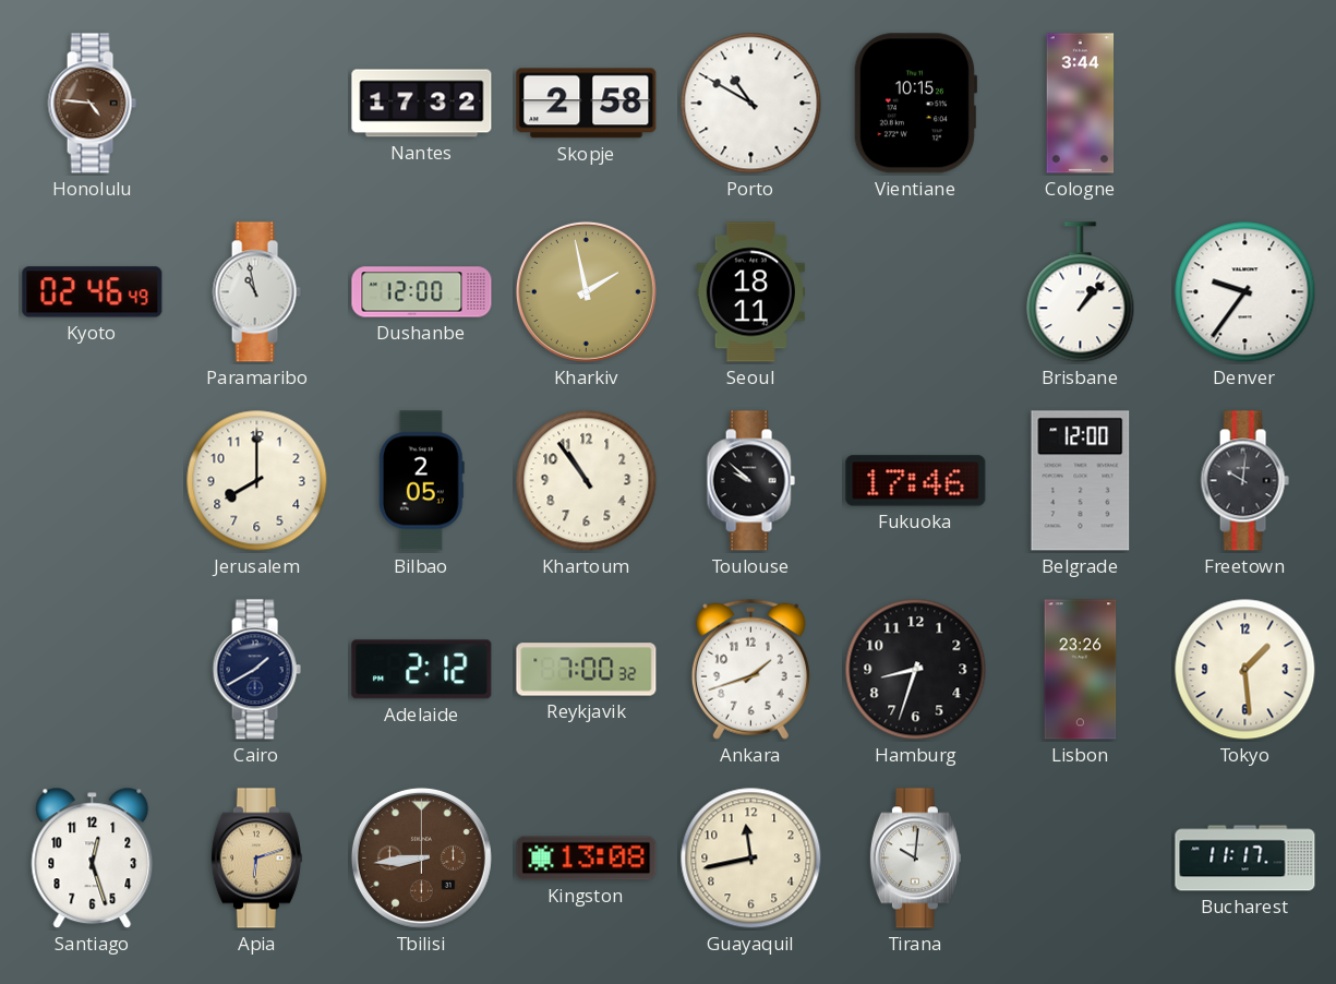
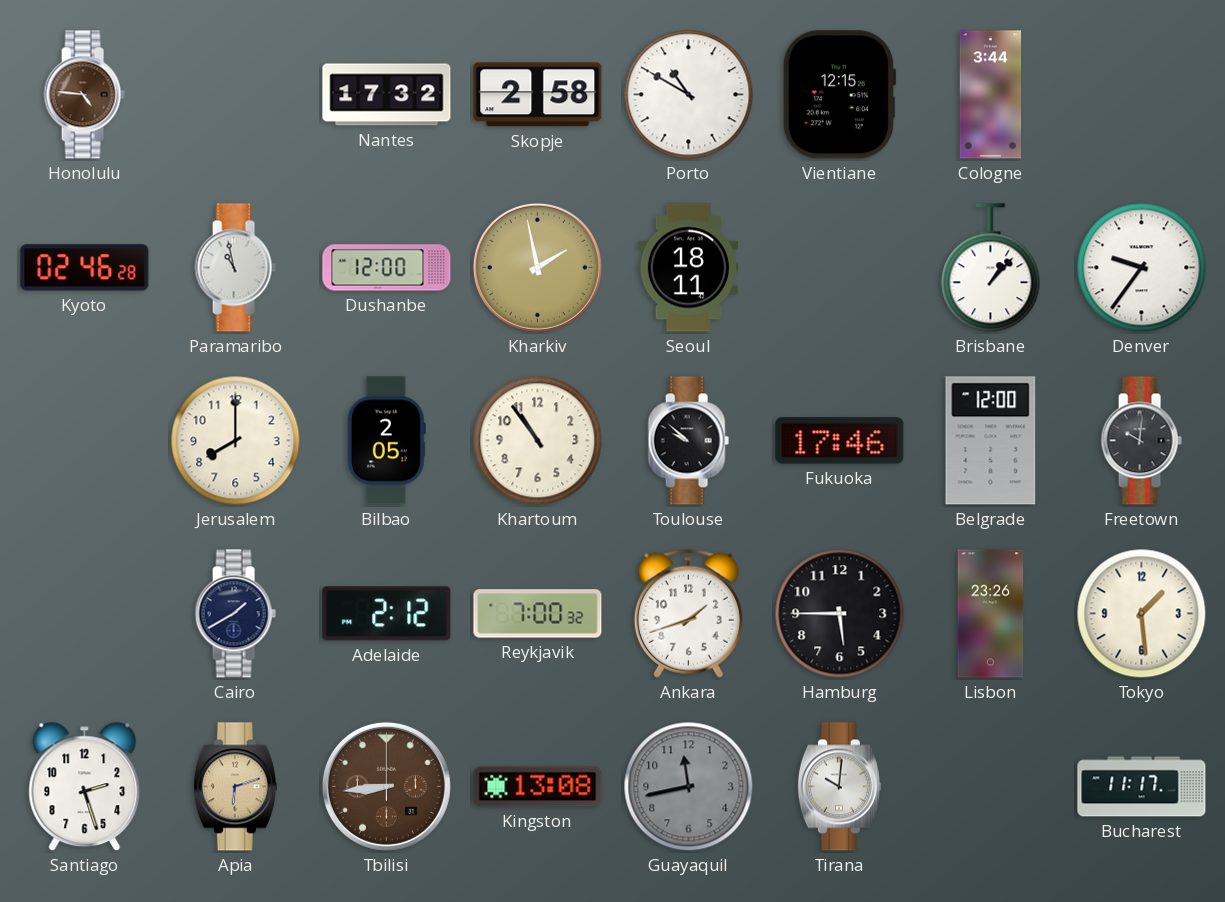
Vientiane: 10:15 -> 12:15 (839, 95)
Kyoto: 02:46:49 -> 02:46:28 (85, 268)
Hamburg: 8:33 -> 5:45 (840, 614)
Santiago: 12:27 -> 2:27 (85, 787)
Guayaquil dial: cream -> grey (689, 787)
